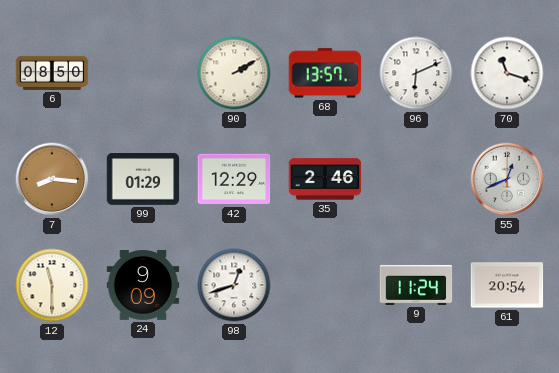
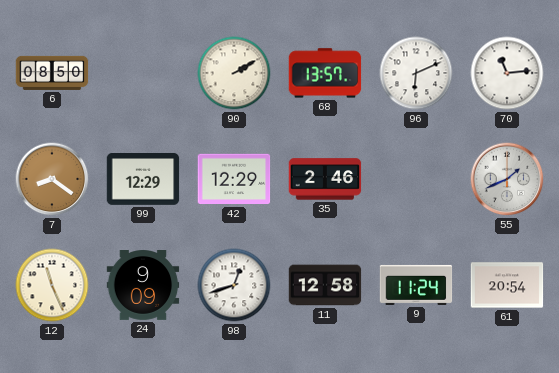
70: 11:18 -> 11:14 (507, 73)
7: 8:16 -> 8:21 (52, 179)
99: 01:29 -> 12:29 (143, 180)
55: 12:41 -> 1:41 (507, 179)
12: 11:30 -> 11:26 (52, 285)
11: none -> 12:58 (325, 285)
